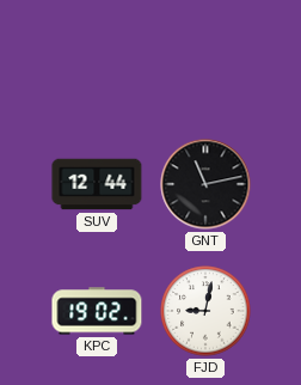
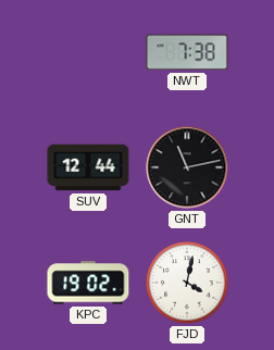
NWT: none -> 7:38 (187, 52)
FJD: 9:02 -> 4:02 (187, 283)
